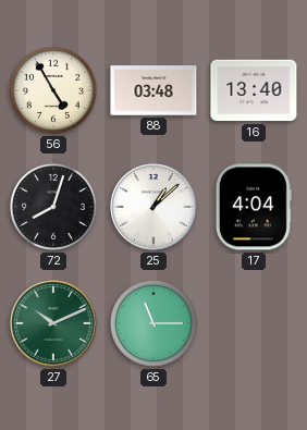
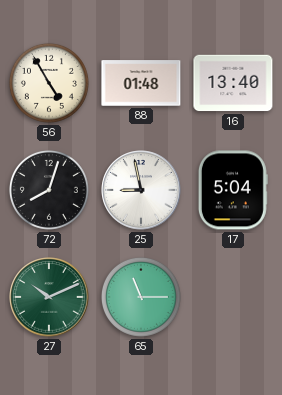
88: 03:48 -> 01:48 (141, 83)
25: 1:08 -> 8:58 (141, 190)
17: 4:04 -> 5:04 (233, 190)
